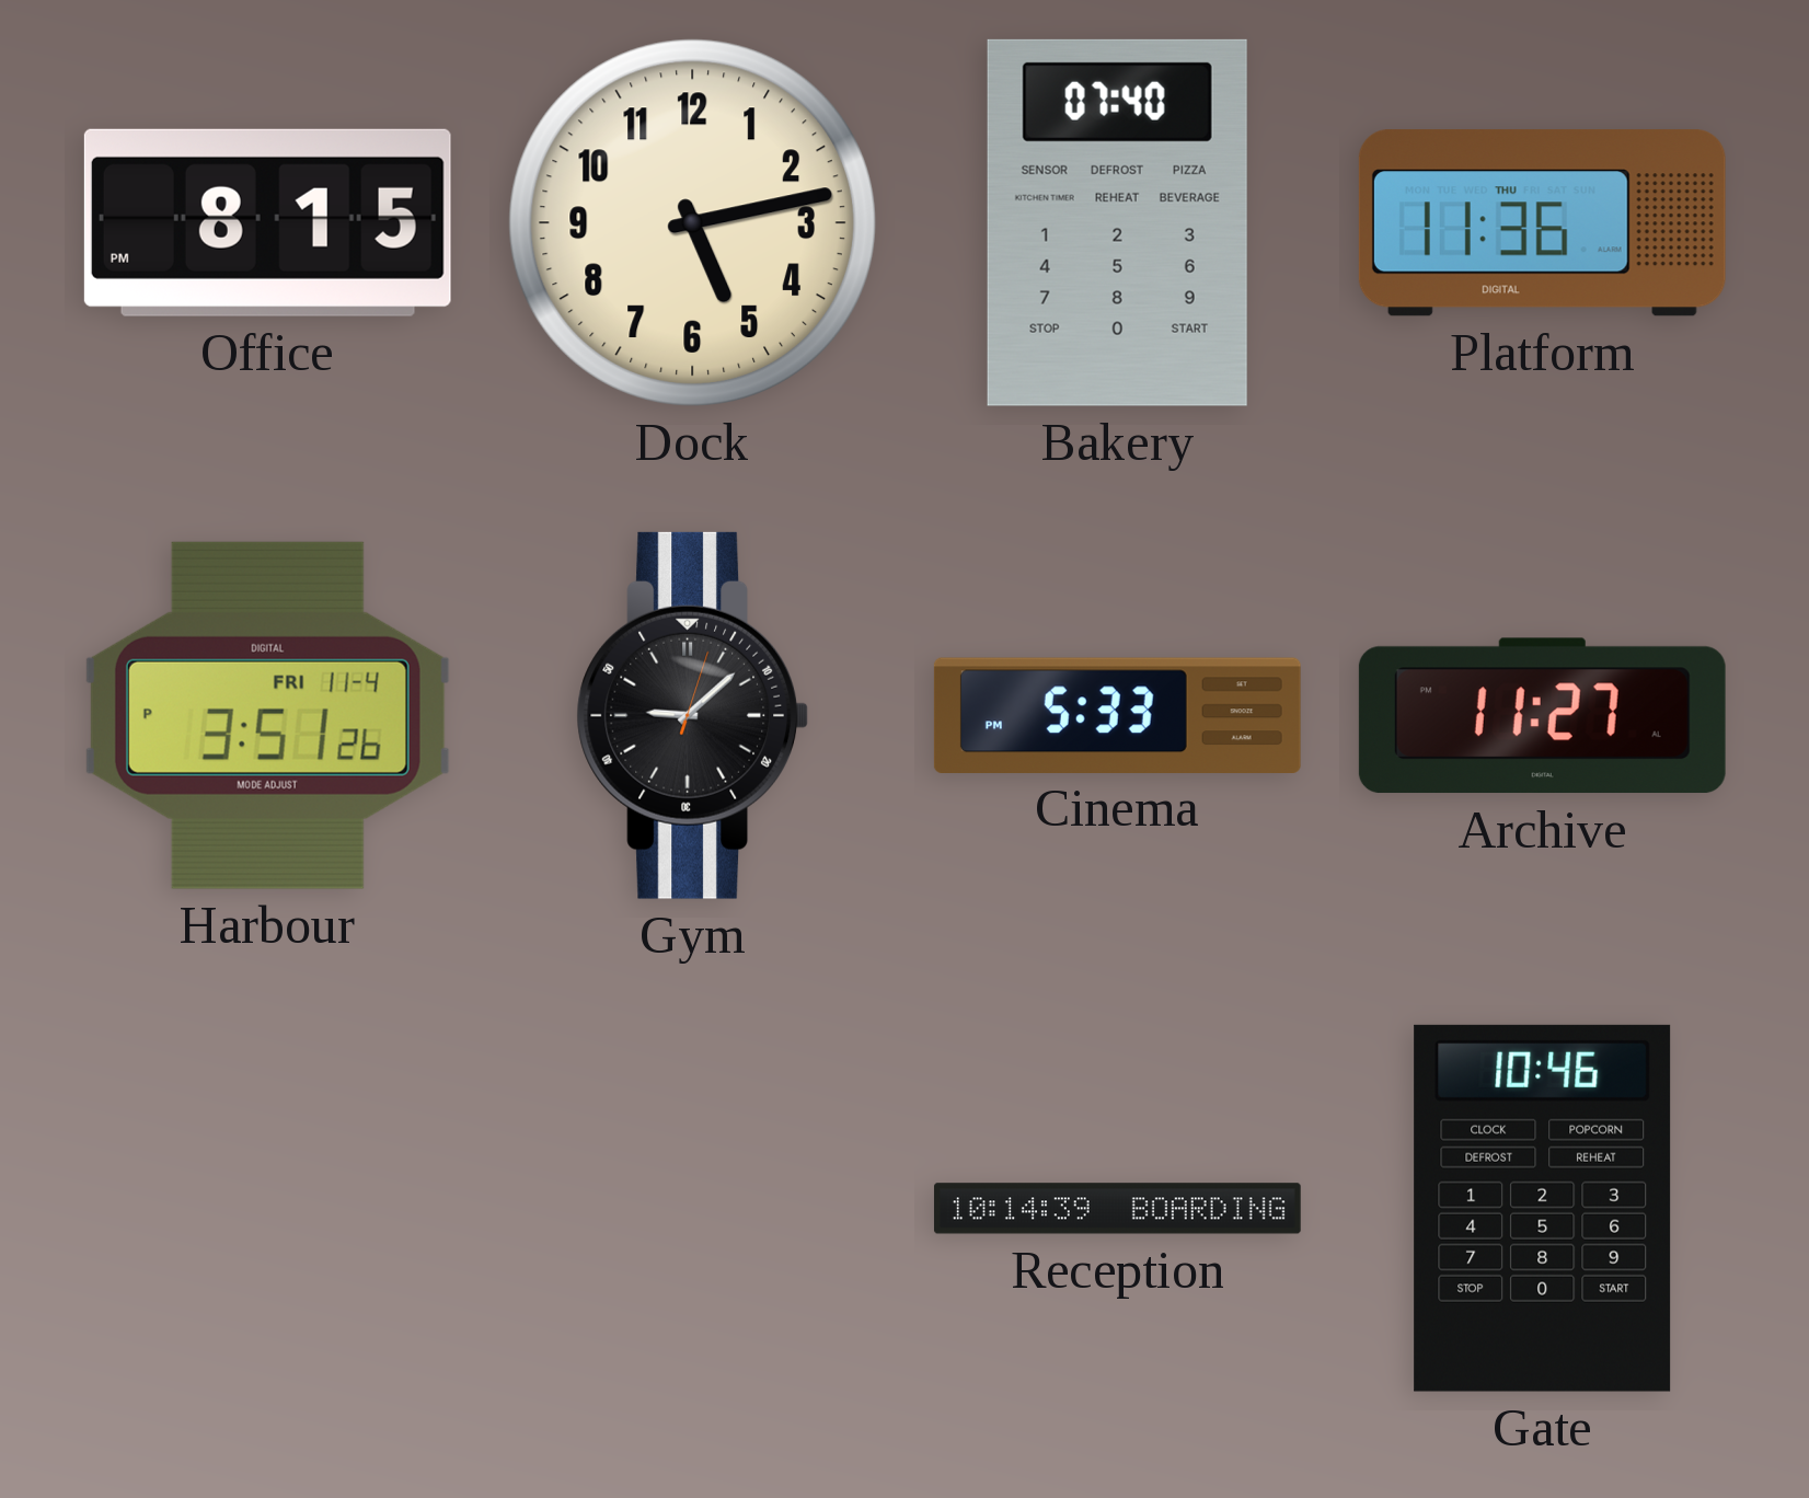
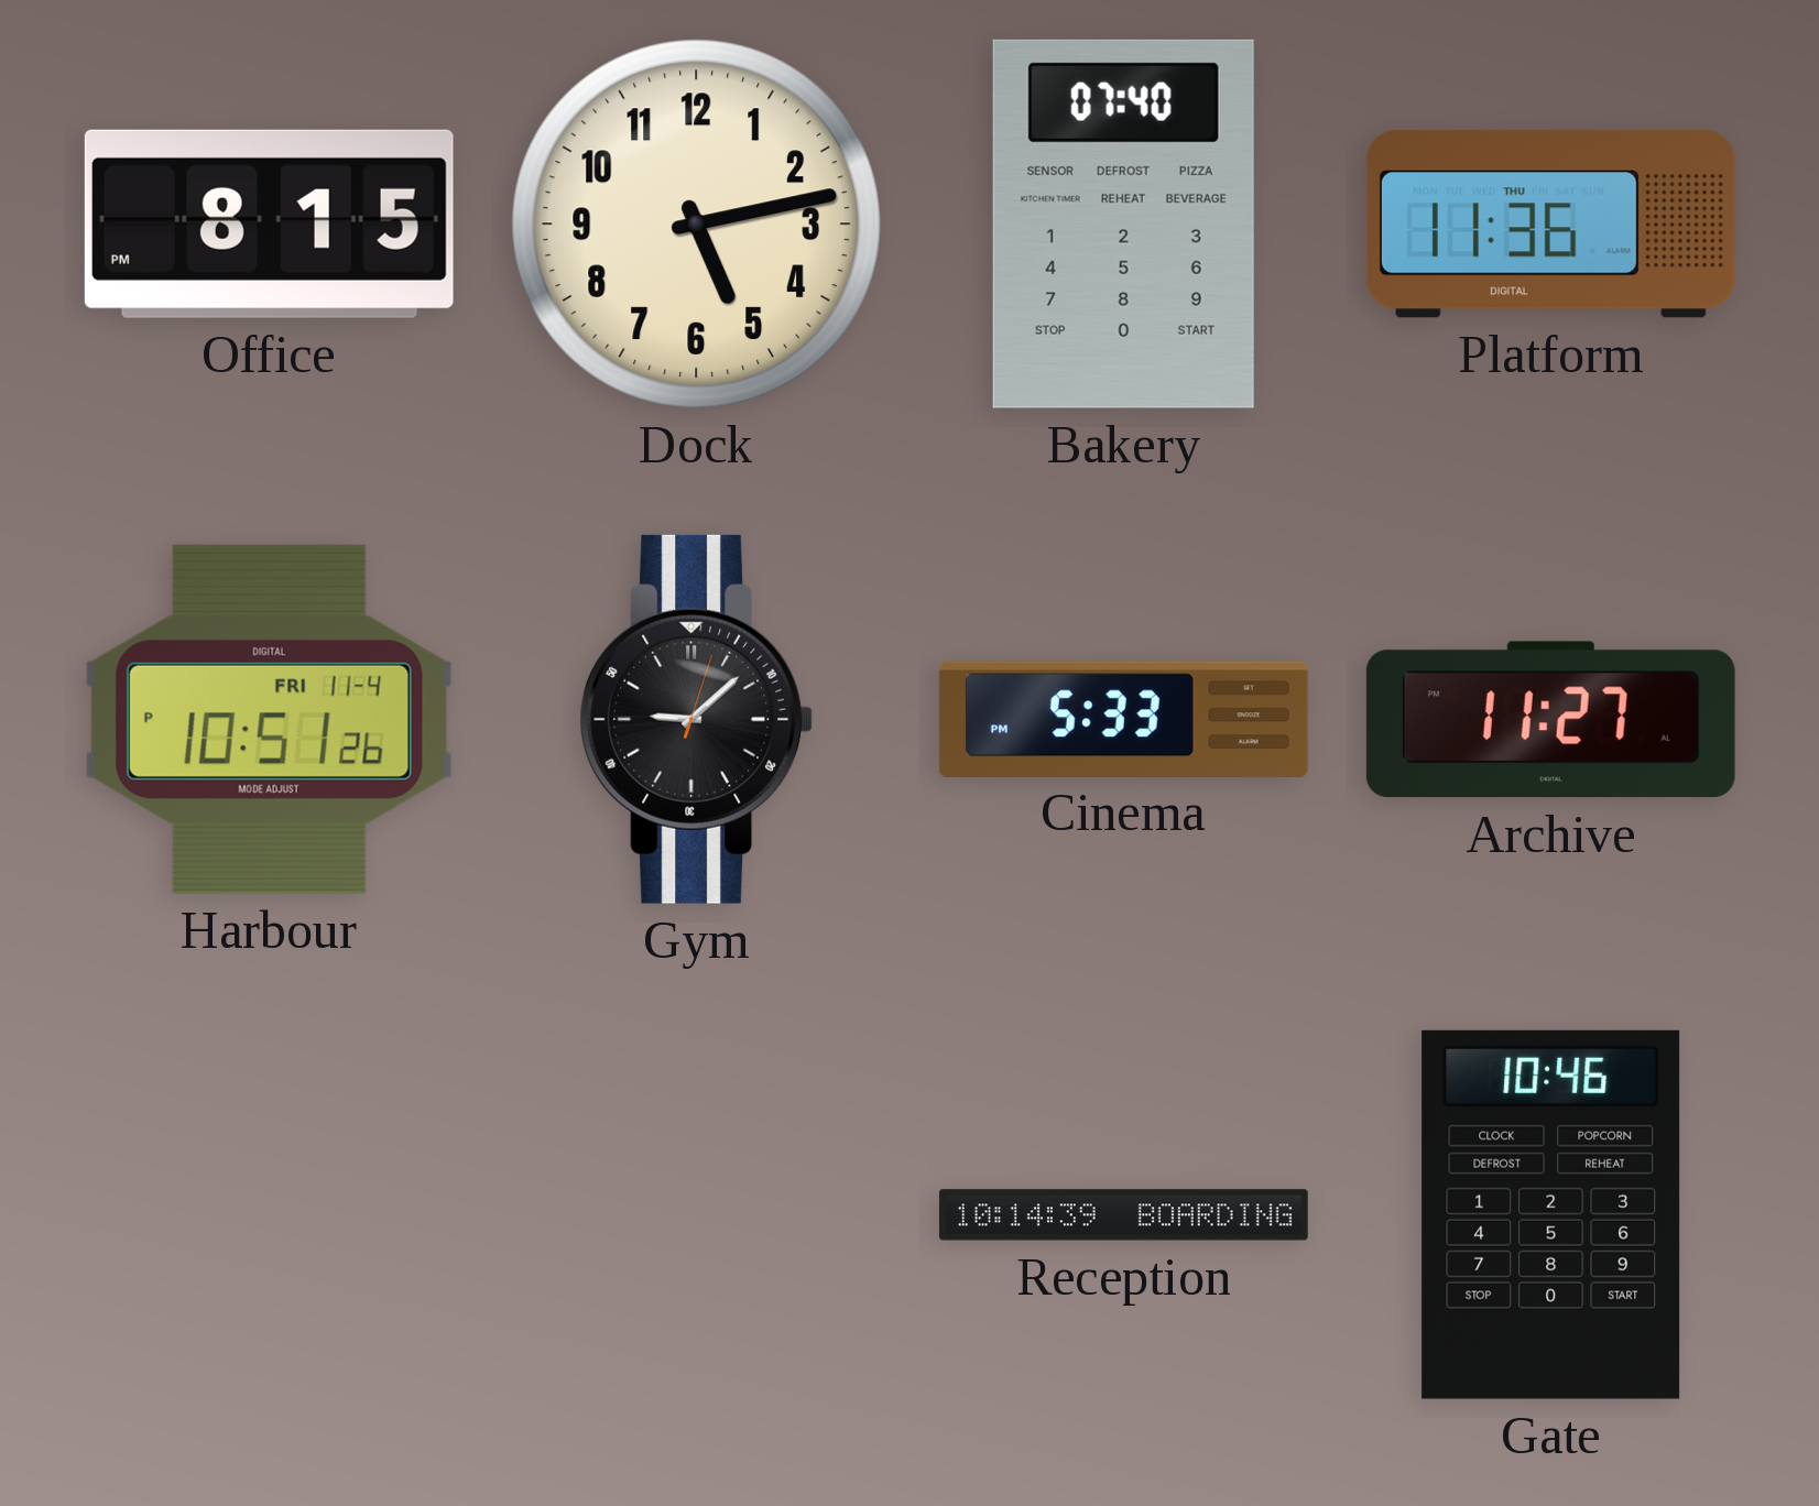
Harbour: 3:51 -> 10:51 (269, 719)
